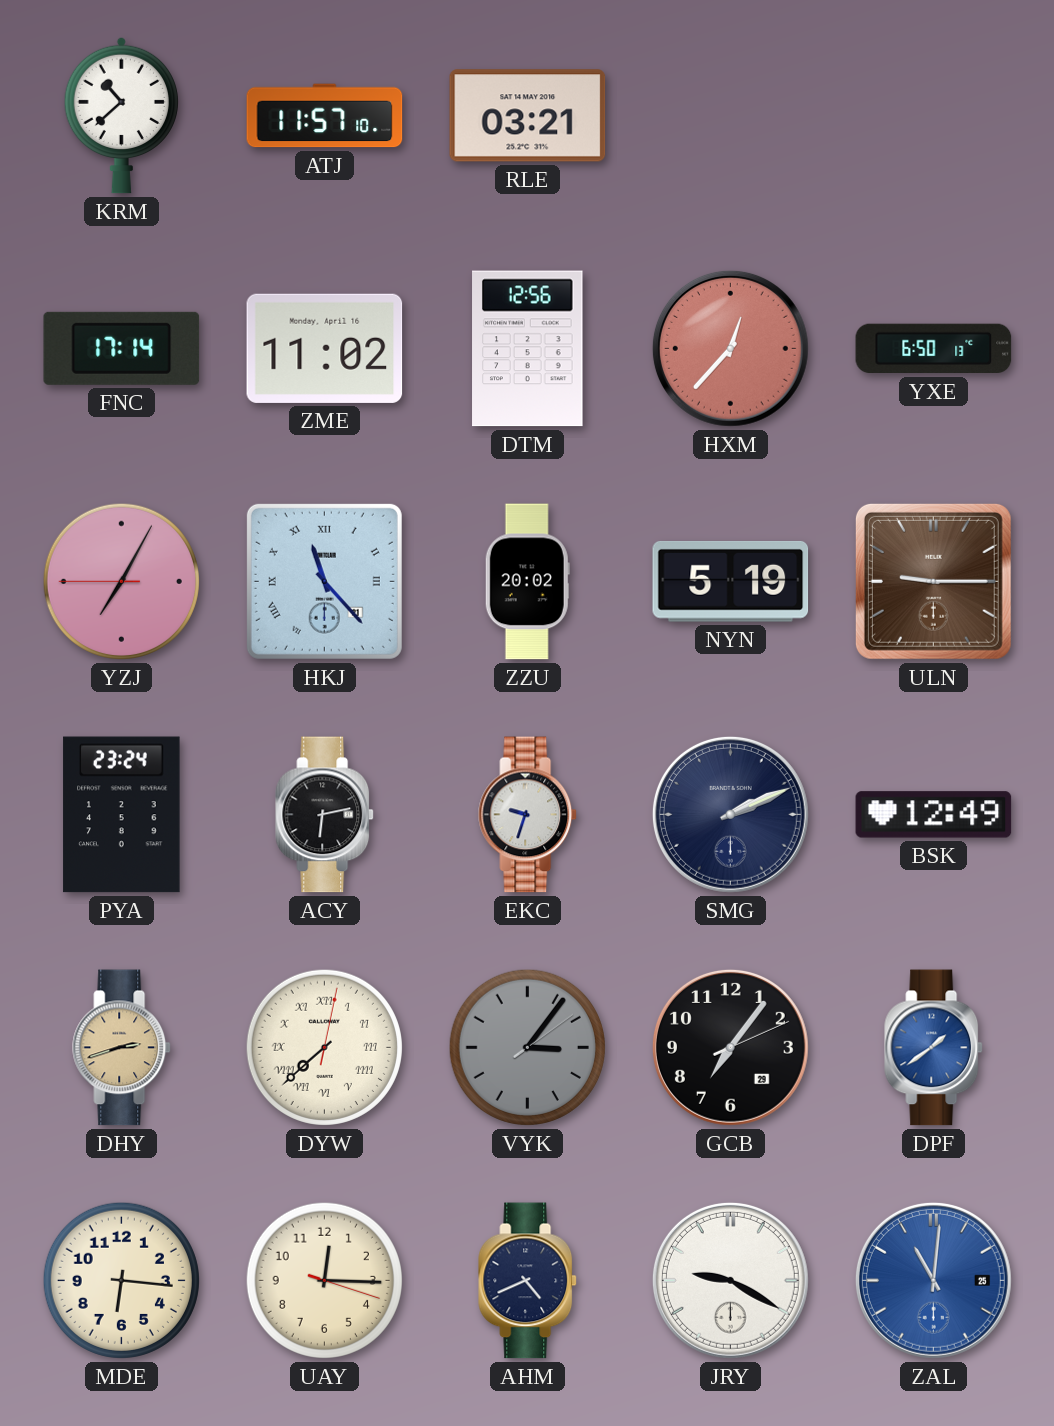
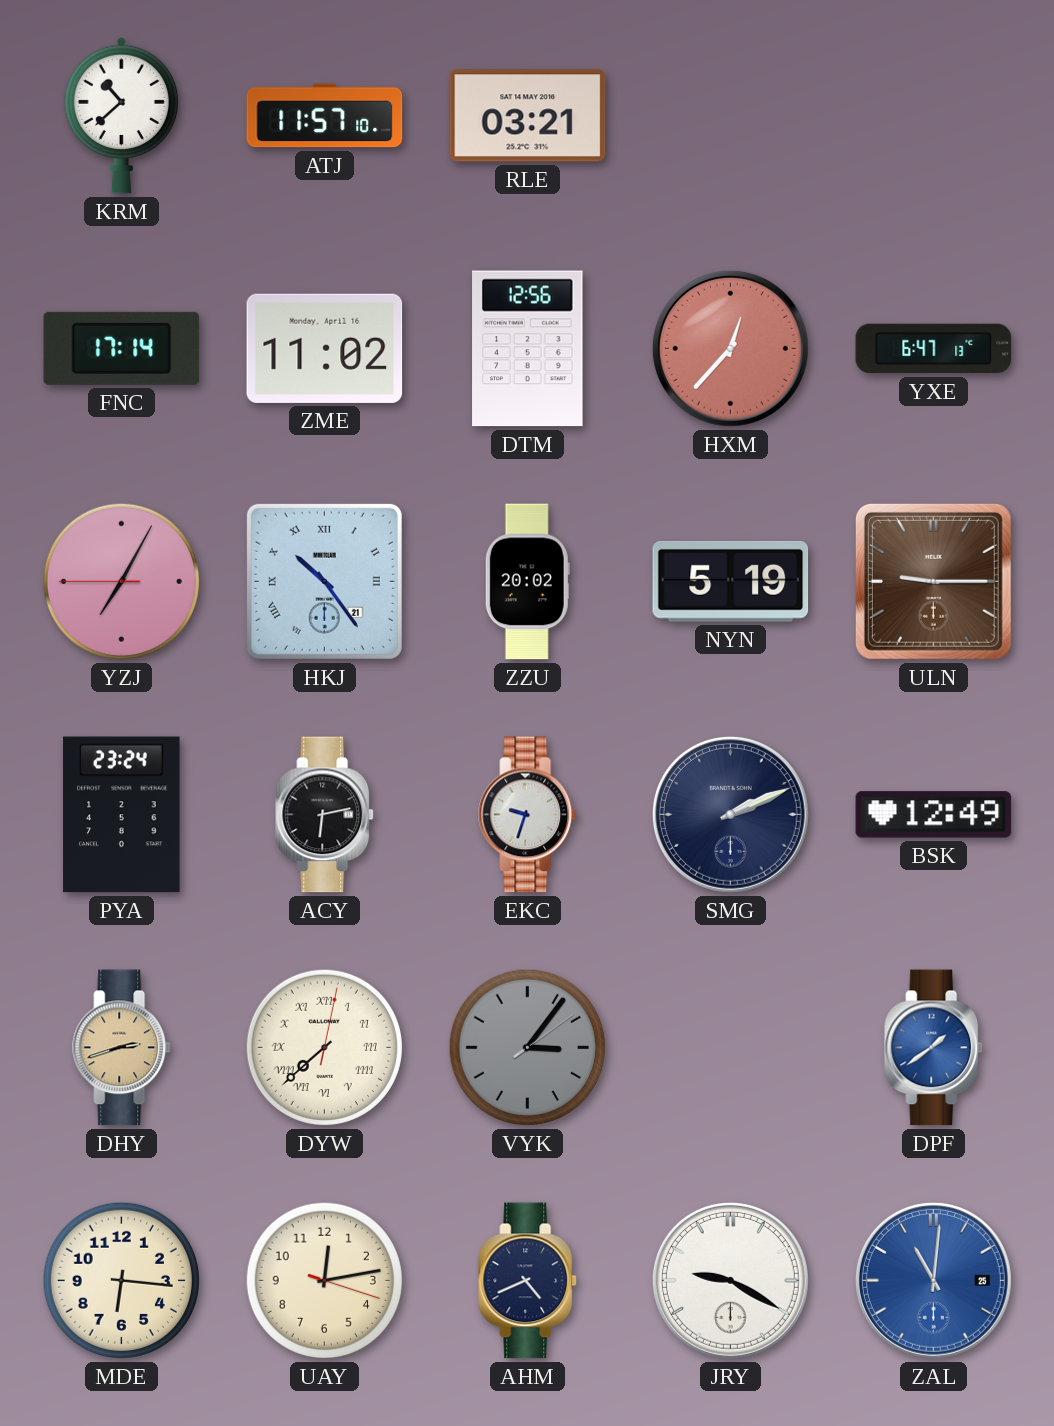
YXE: 6:50 -> 6:47 (934, 349)
HKJ: 11:23 -> 10:24 (324, 581)
GCB: 7:06 -> none (730, 1047)
UAY: 12:15 -> 12:13 (324, 1280)
